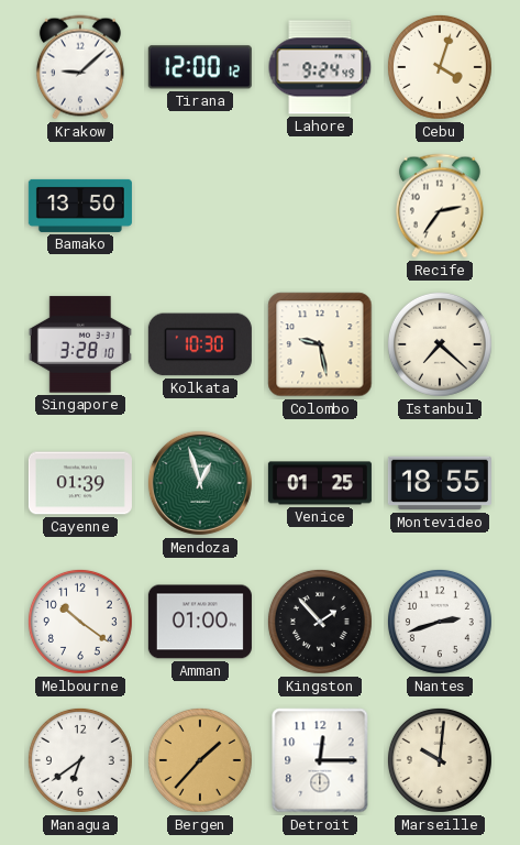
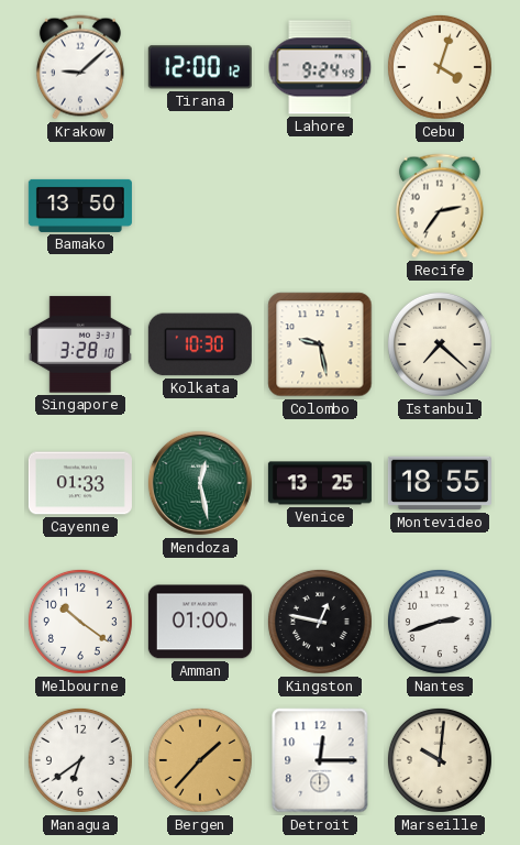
Cayenne: 01:39 -> 01:33 (80, 483)
Mendoza: 12:57 -> 12:28 (200, 483)
Venice: 01:25 -> 13:25 (320, 483)
Kingston: 1:53 -> 12:47 (320, 622)
